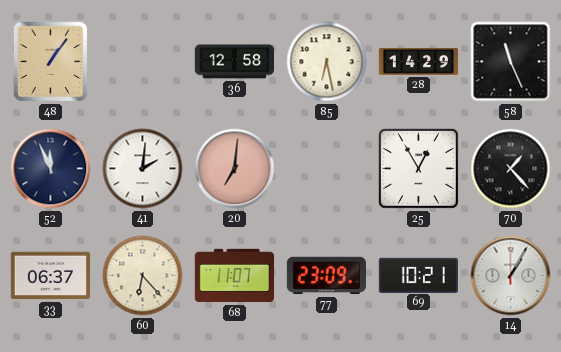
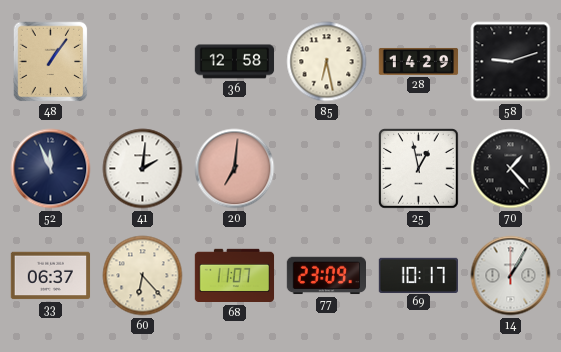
58: 11:26 -> 9:12 (511, 62)
25: 12:55 -> 12:58 (419, 169)
69: 10:21 -> 10:17 (418, 275)
